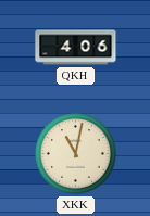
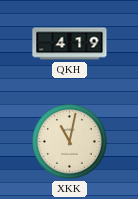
QKH: 4:06 -> 4:19 (70, 44)
